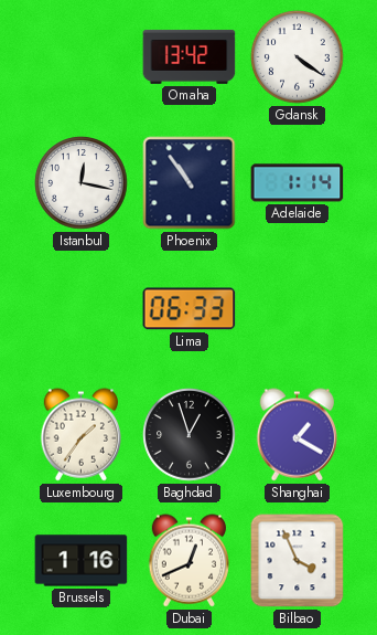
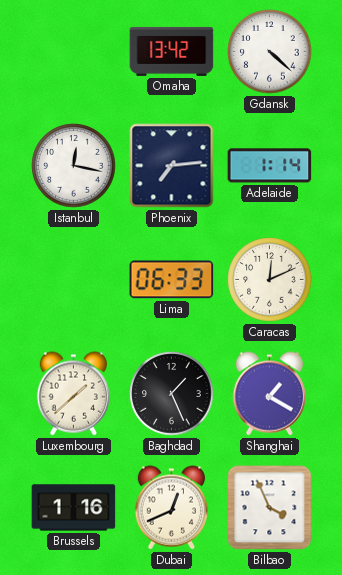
Gdansk: 4:21 -> 4:22 (270, 52)
Phoenix: 10:54 -> 7:14 (172, 166)
Caracas: none -> 12:11 (270, 280)
Luxembourg: 1:36 -> 1:38 (73, 394)
Baghdad: 12:57 -> 1:26 (172, 394)
